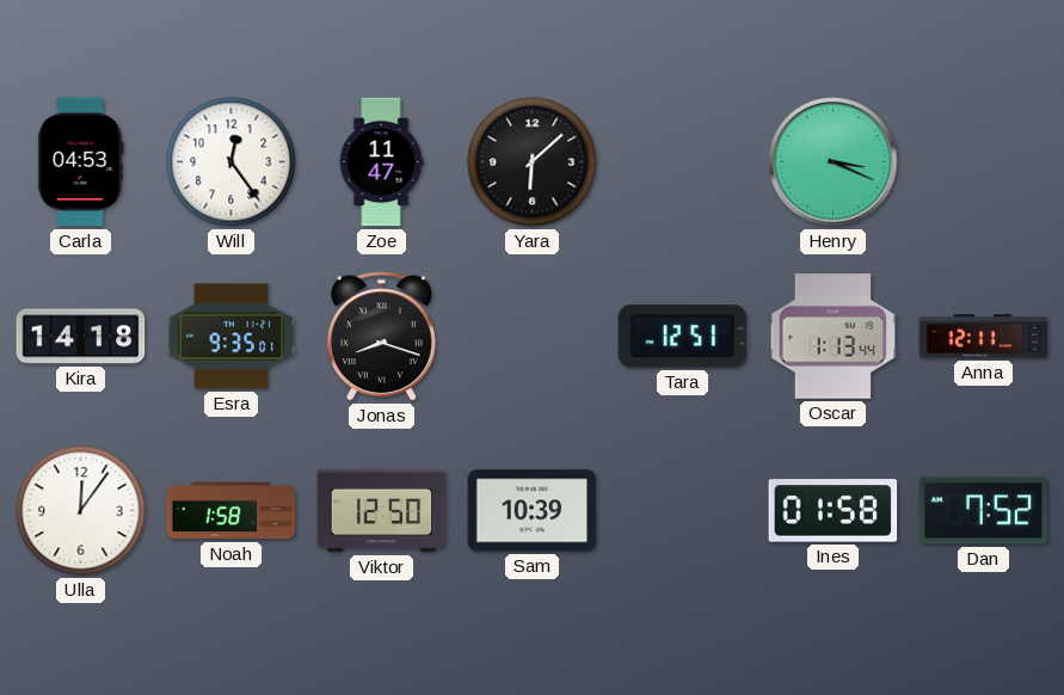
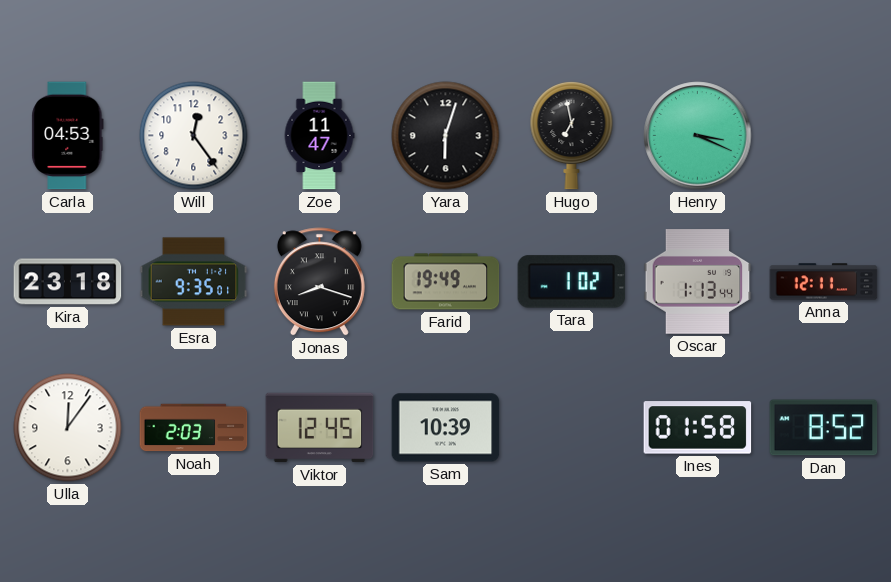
Yara: 6:08 -> 6:03 (446, 136)
Hugo: none -> 6:58 (572, 135)
Kira: 14:18 -> 23:18 (68, 282)
Farid: none -> 19:49 (446, 282)
Tara: 12:51 -> 1:02 (572, 282)
Noah: 1:58 -> 2:03 (194, 428)
Viktor: 12:50 -> 12:45 (320, 428)
Dan: 7:52 -> 8:52 (824, 428)
